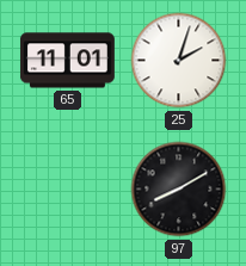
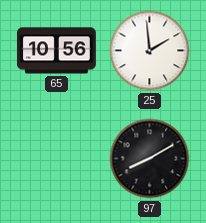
65: 11:01 -> 10:56 (56, 51)
25: 2:03 -> 1:59 (150, 51)
